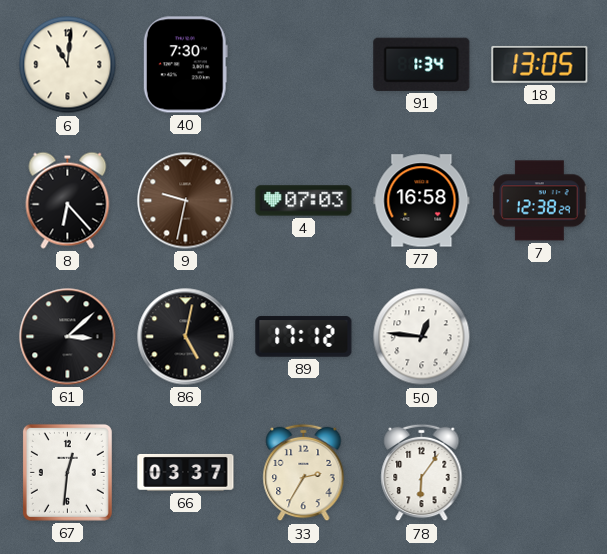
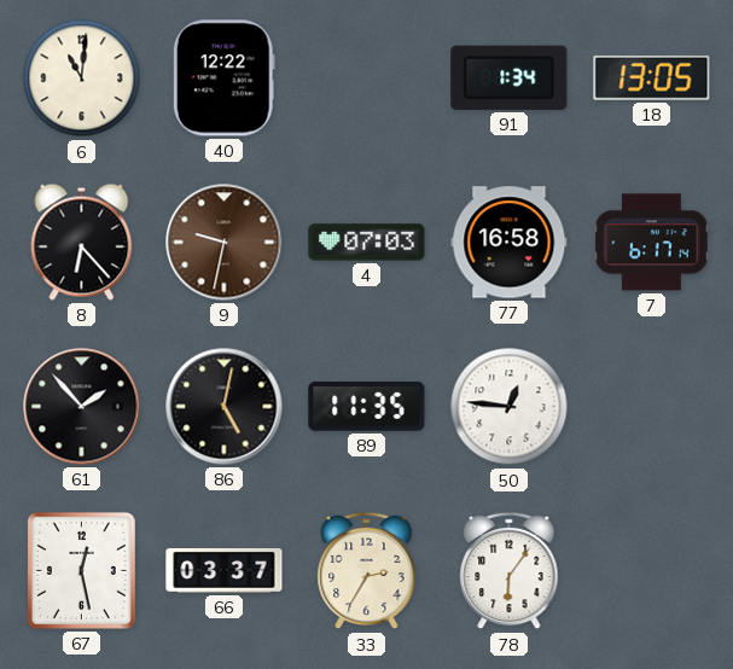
40: 7:30 -> 12:22 (223, 78)
7: 12:38 -> 6:17 (652, 243)
61: 3:08 -> 1:53 (82, 407)
89: 17:12 -> 11:35 (367, 407)
67: 12:31 -> 12:28 (81, 570)
